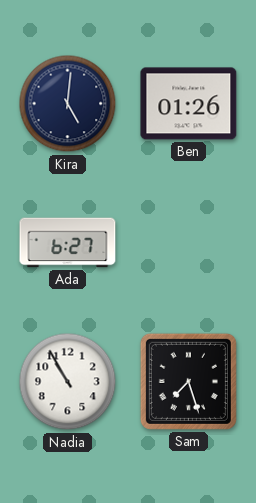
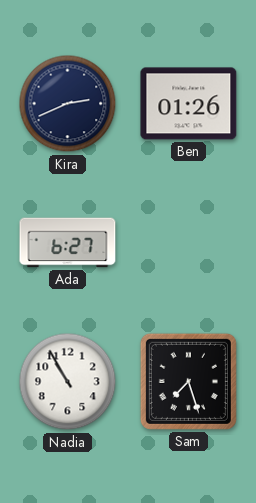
Kira: 5:01 -> 2:41 (68, 104)
